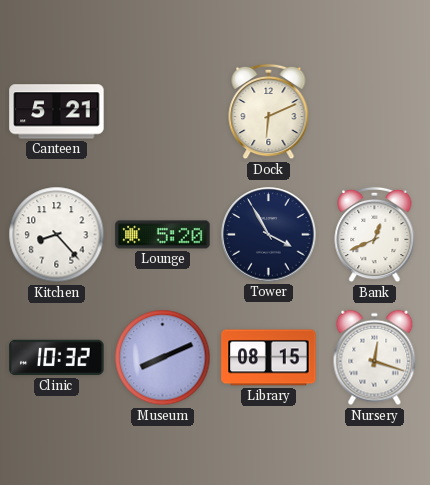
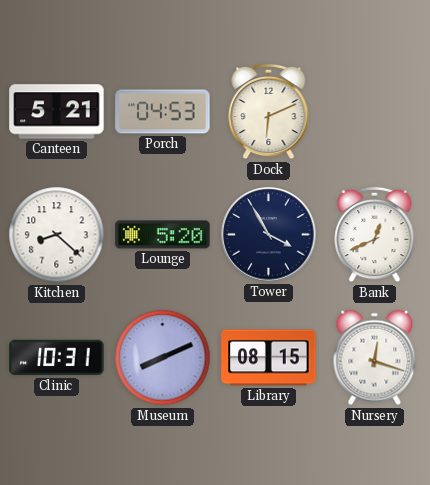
Porch: none -> 04:53 (163, 112)
Kitchen: 8:23 -> 8:22 (57, 235)
Clinic: 10:32 -> 10:31 (57, 358)
